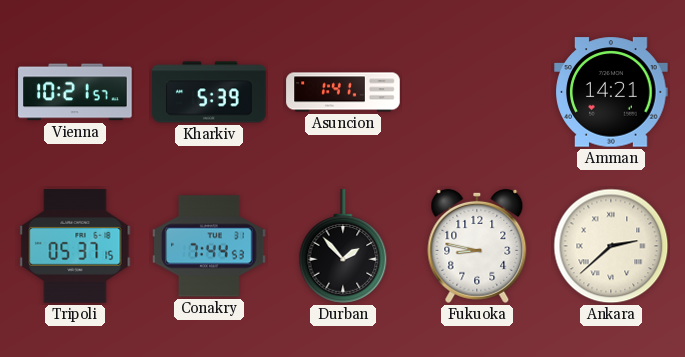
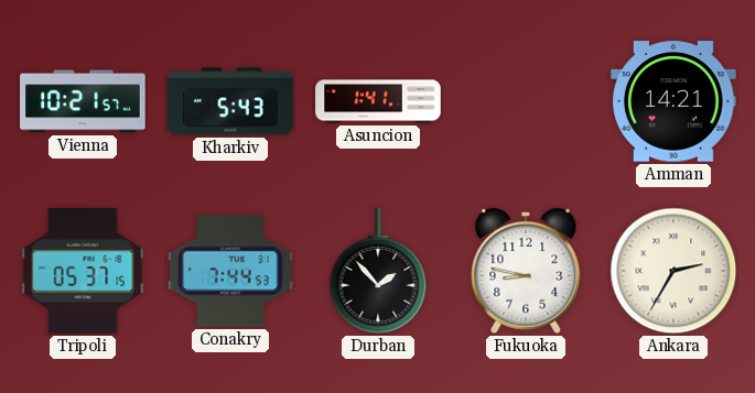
Kharkiv: 5:39 -> 5:43 (230, 101)
Ankara: 2:38 -> 2:35 (673, 271)
